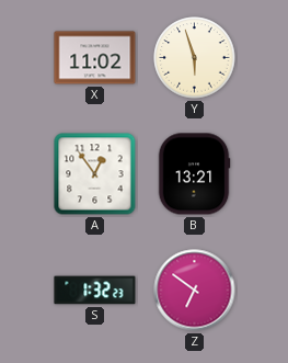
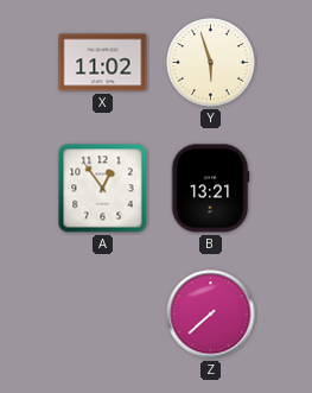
S: 1:32 -> none (95, 291)
Z: 6:51 -> 7:38 (211, 315)
